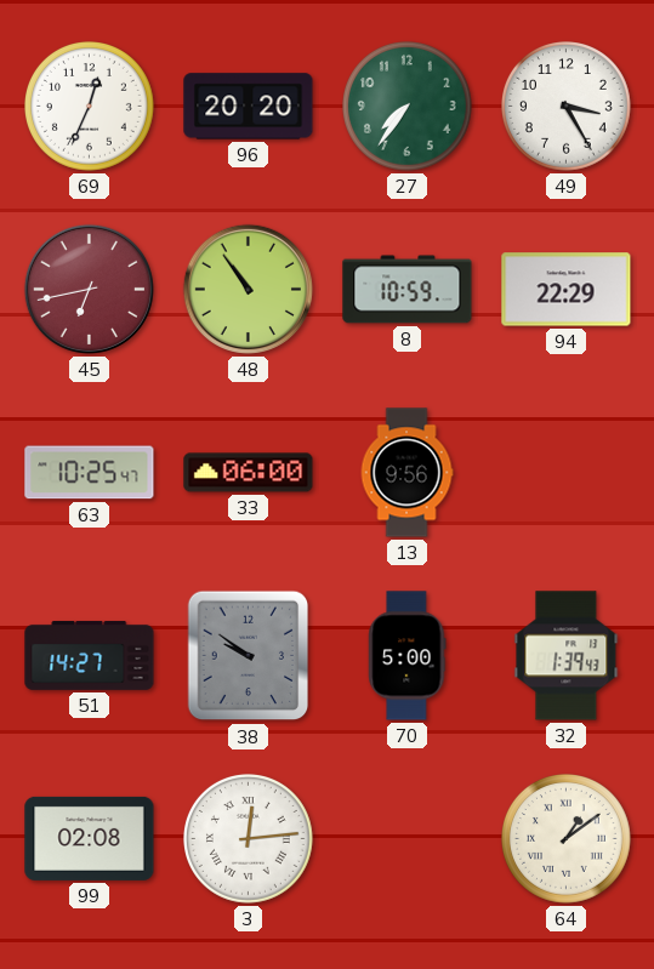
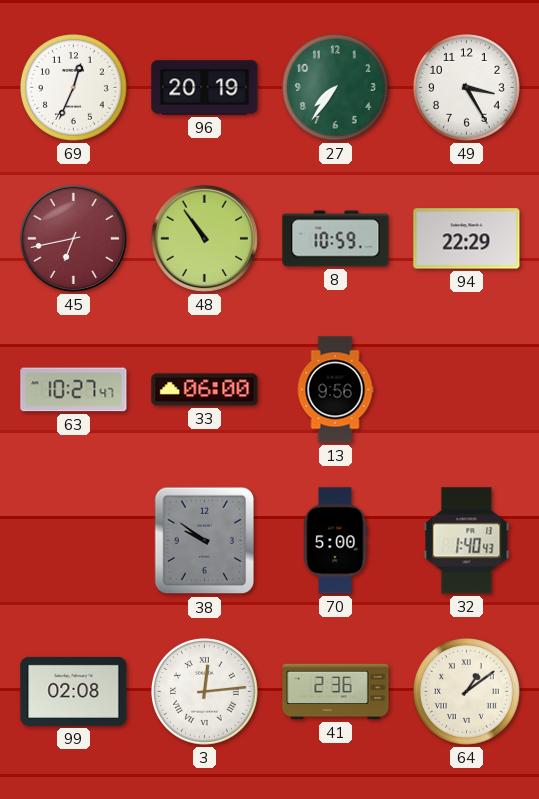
96: 20:20 -> 20:19 (205, 88)
63: 10:25 -> 10:27 (74, 390)
51: 14:27 -> none (90, 655)
32: 1:39 -> 1:40 (467, 541)
41: none -> 2:36 (336, 692)
